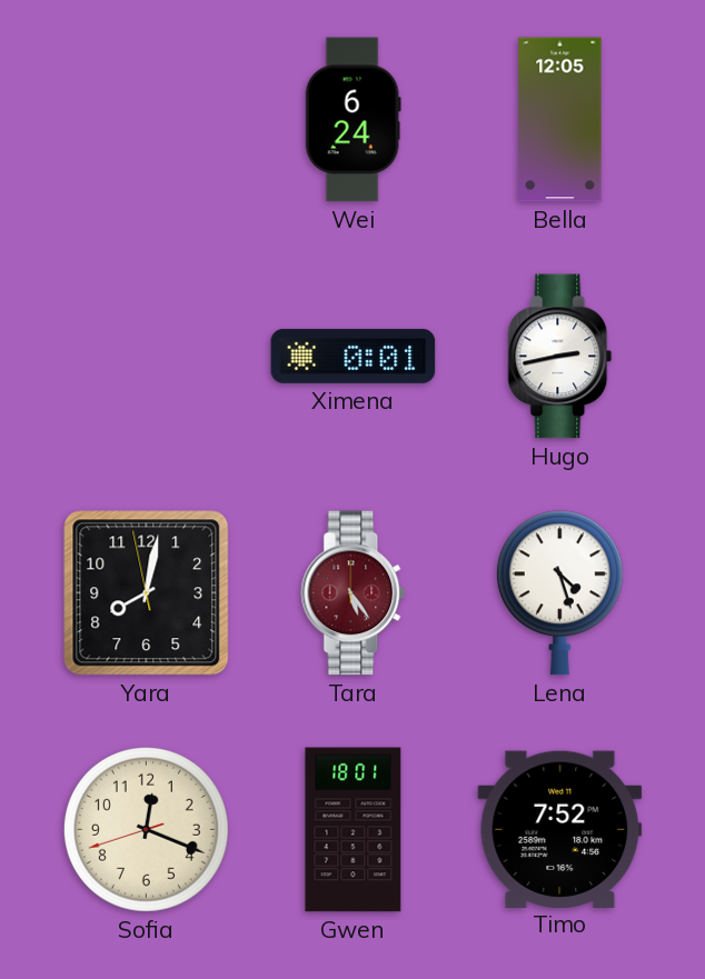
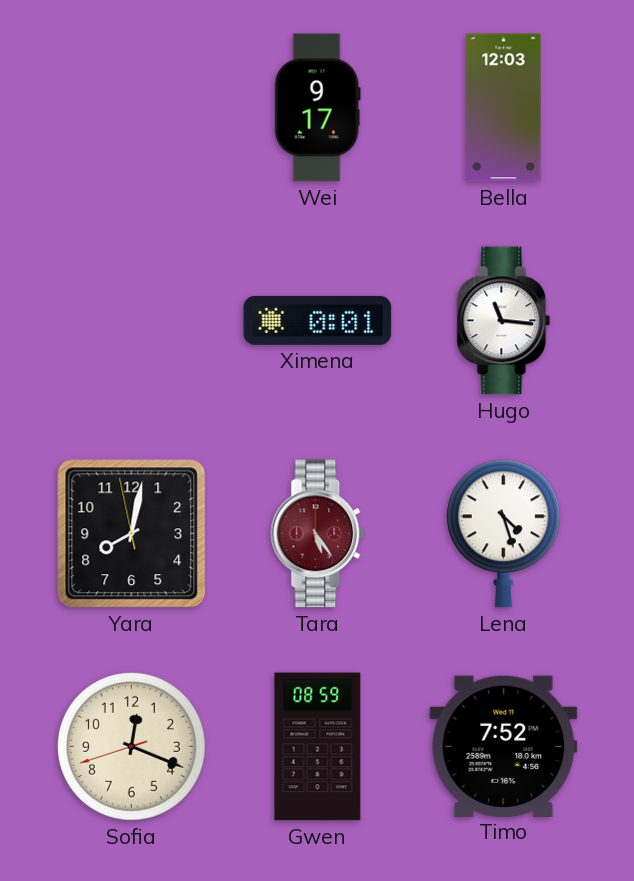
Wei: 6:24 -> 9:17 (317, 108)
Bella: 12:05 -> 12:03 (504, 108)
Hugo: 2:43 -> 11:16 (504, 321)
Gwen: 18:01 -> 08:59 (318, 747)
